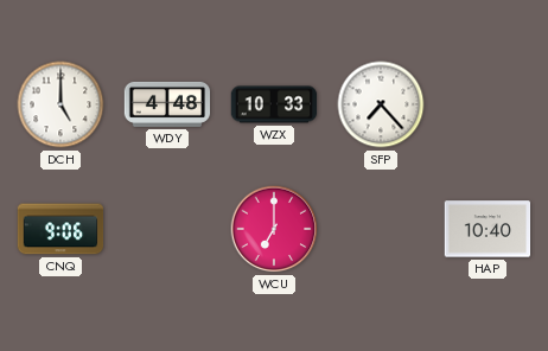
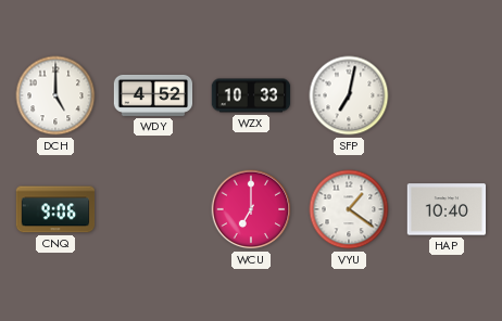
WDY: 4:48 -> 4:52 (153, 95)
SFP: 7:23 -> 7:02 (349, 95)
VYU: none -> 1:21 (349, 209)
